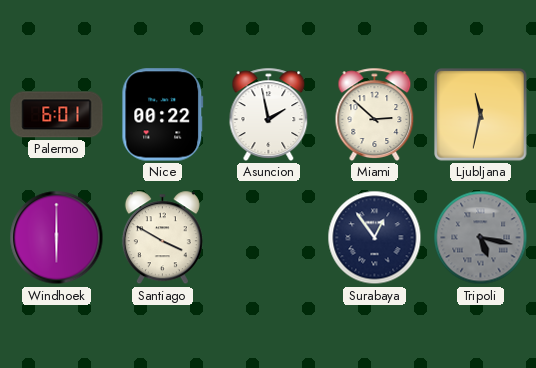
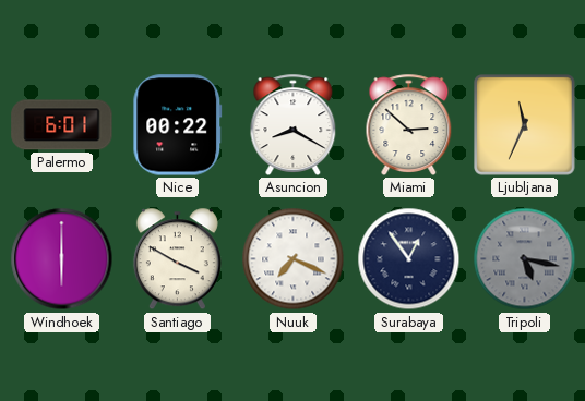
Asuncion: 1:58 -> 8:20 (294, 124)
Ljubljana: 11:32 -> 11:34 (525, 125)
Nuuk: none -> 7:19 (294, 259)
